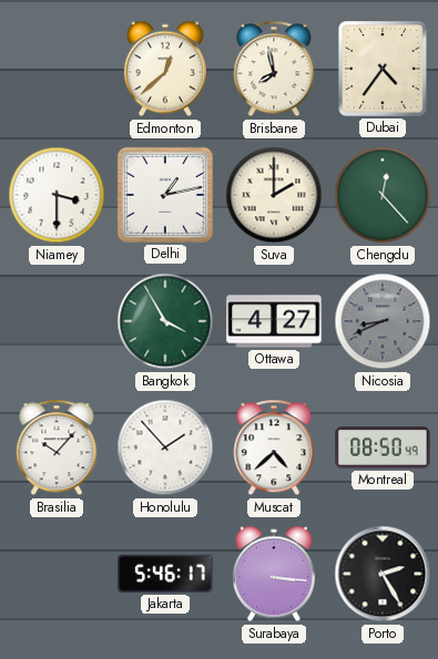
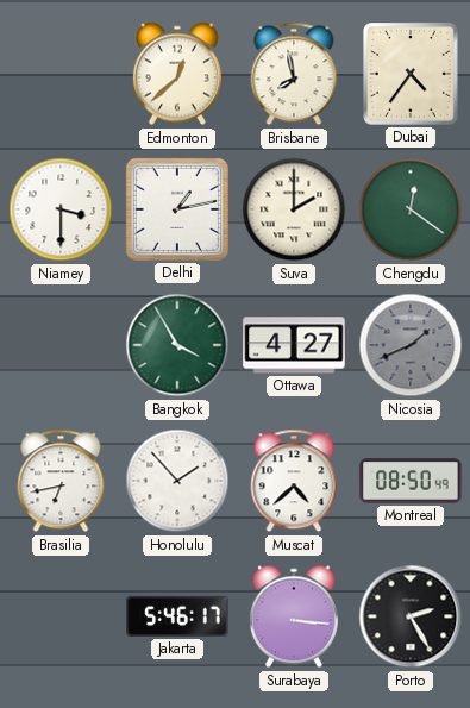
Chengdu: 12:23 -> 12:21 (411, 209)
Nicosia: 8:41 -> 1:41 (411, 345)
Brasilia: 10:07 -> 6:43 (61, 481)
